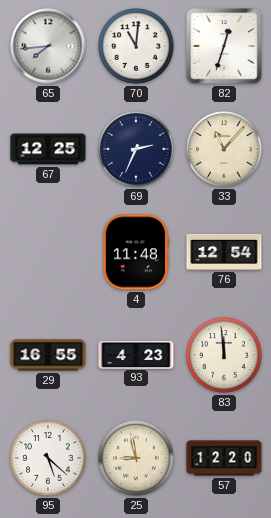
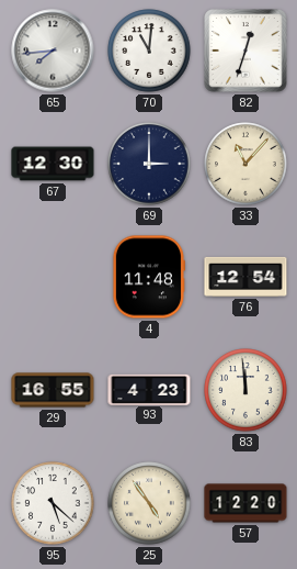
67: 12:25 -> 12:30 (53, 164)
69: 2:34 -> 3:00 (149, 164)
25: 8:58 -> 4:54 (149, 503)
